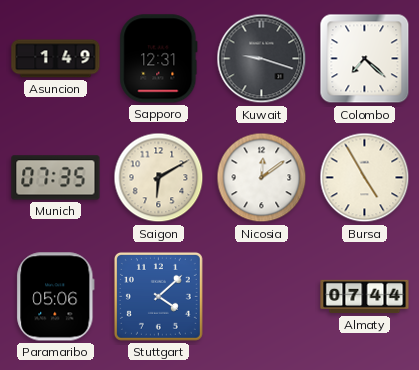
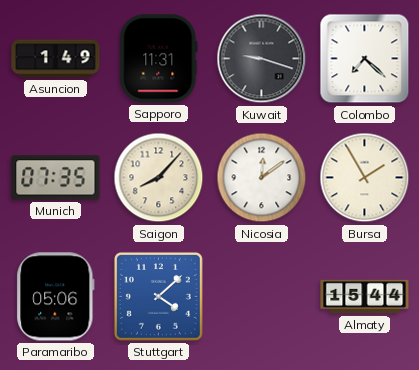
Sapporo: 12:31 -> 11:31 (159, 59)
Saigon: 6:10 -> 8:07 (159, 178)
Bursa: 4:55 -> 1:55 (365, 178)
Almaty: 07:44 -> 15:44 (365, 297)
